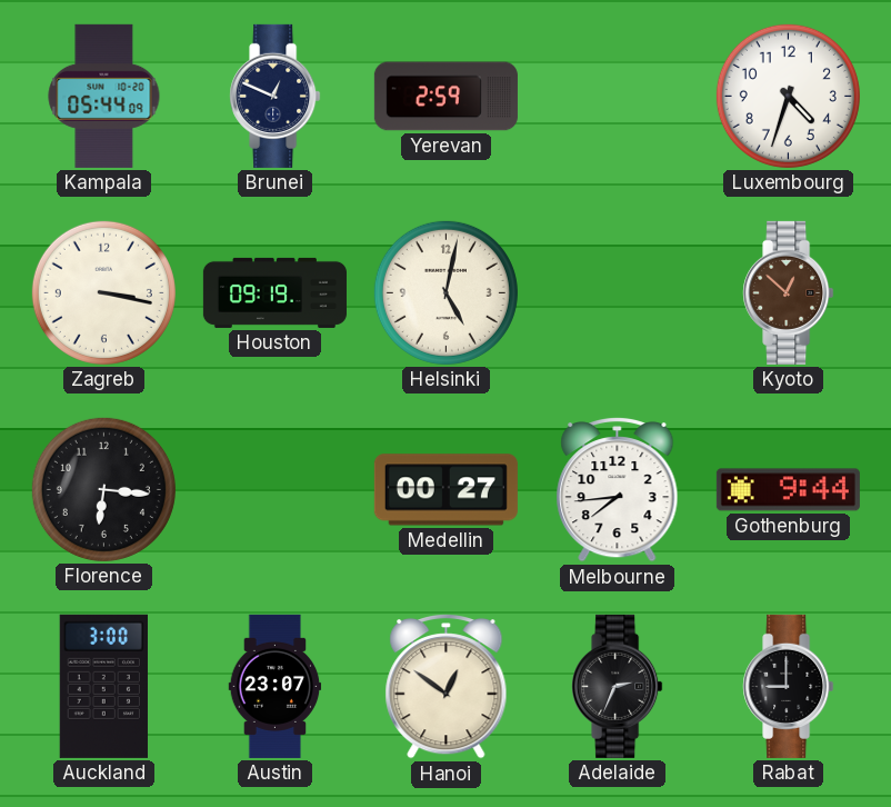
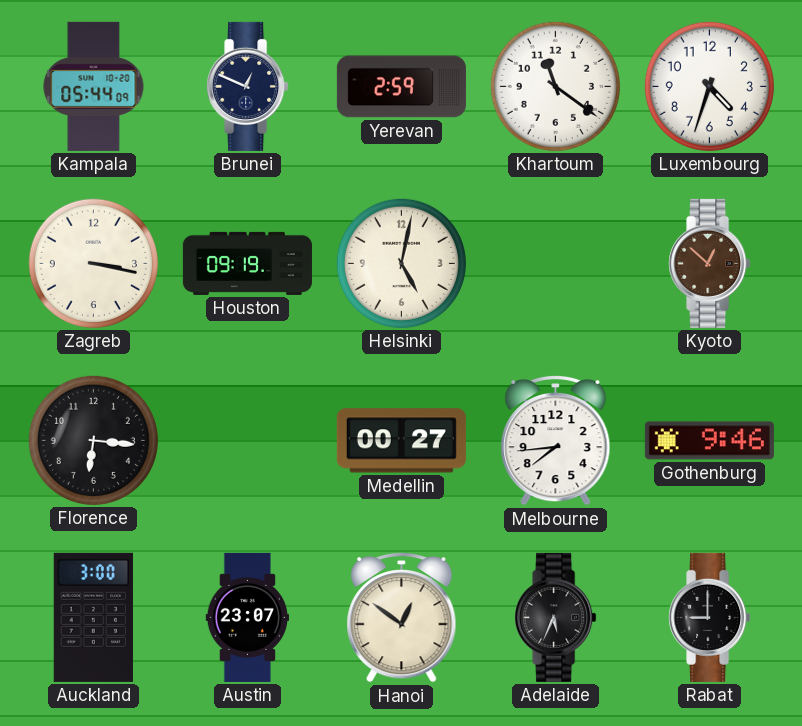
Khartoum: none -> 11:21 (555, 86)
Gothenburg: 9:44 -> 9:46 (709, 441)
Adelaide: 2:34 -> 5:34 (556, 617)
